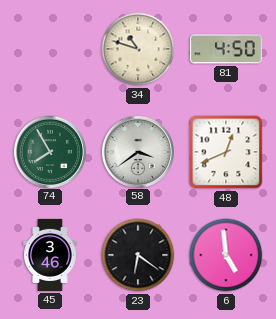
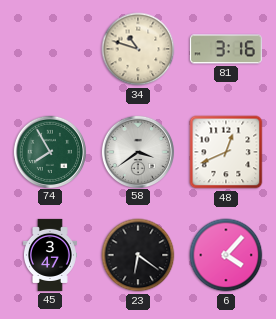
81: 4:50 -> 3:16 (226, 49)
45: 3:46 -> 3:47 (50, 255)
6: 4:59 -> 4:07 (226, 255)
